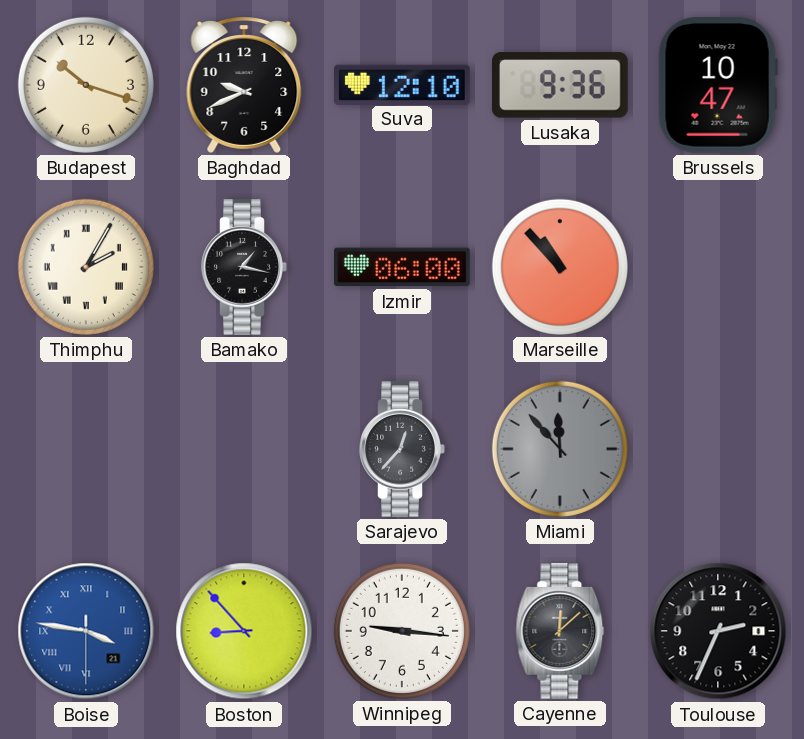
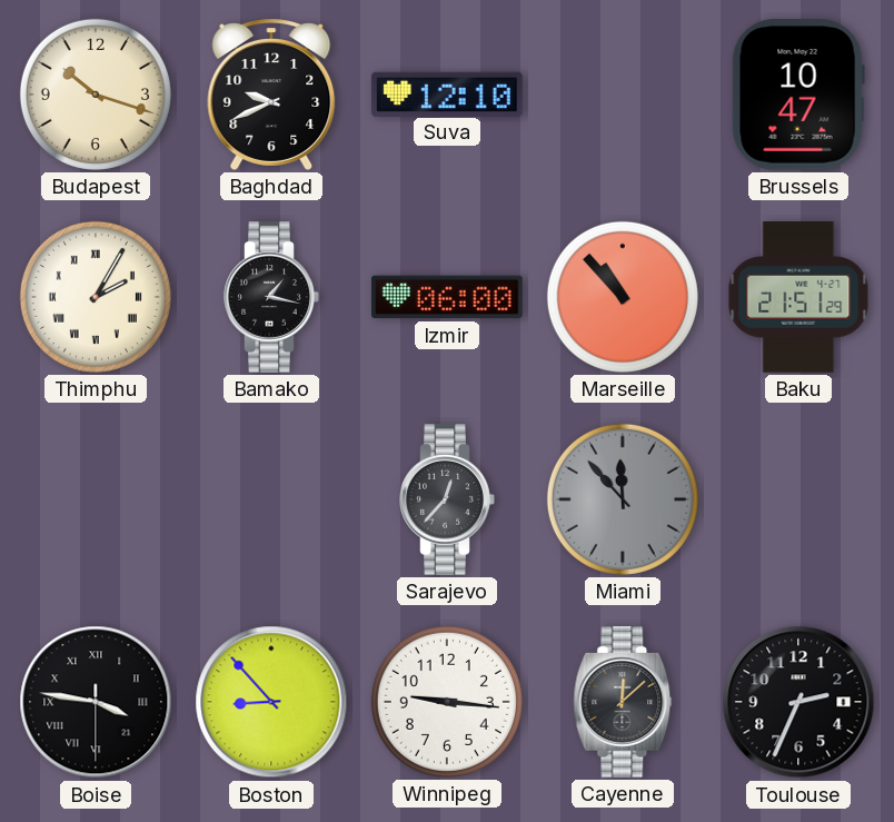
Lusaka: 9:36 -> none (561, 85)
Baku: none -> 21:51 (798, 297)
Boise dial: blue -> black (96, 702)
